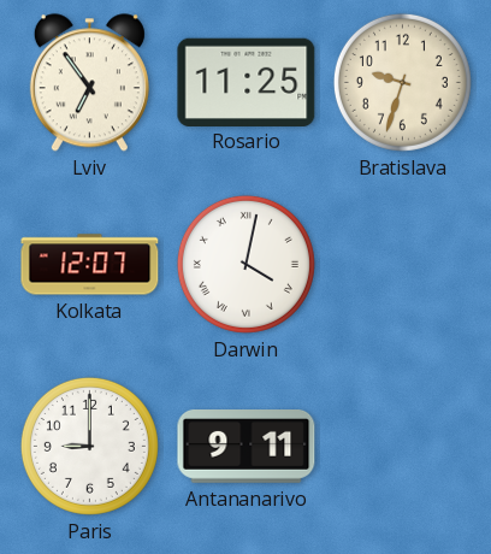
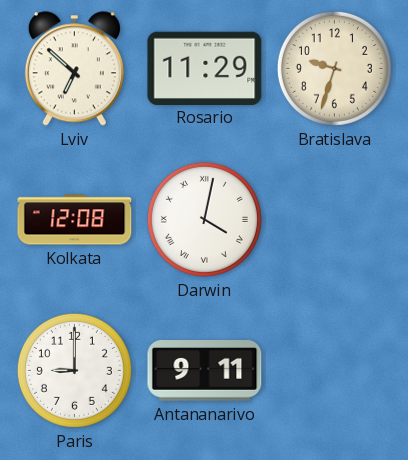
Lviv: 6:54 -> 6:52 (74, 69)
Rosario: 11:25 -> 11:29 (205, 68)
Kolkata: 12:07 -> 12:08 (75, 220)
